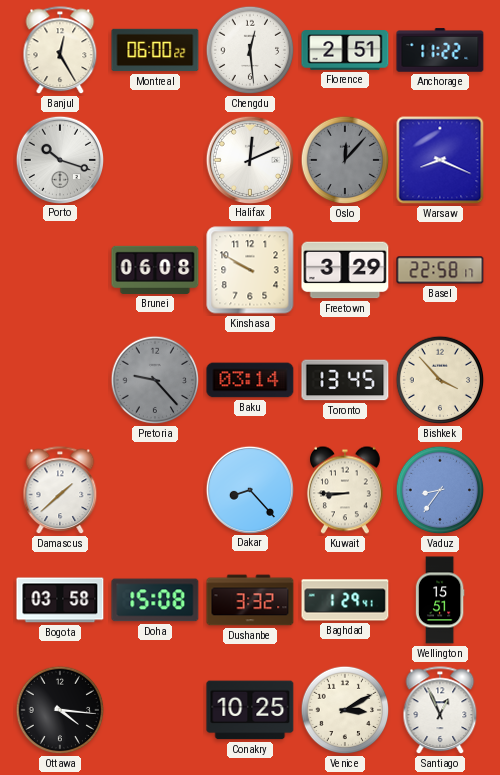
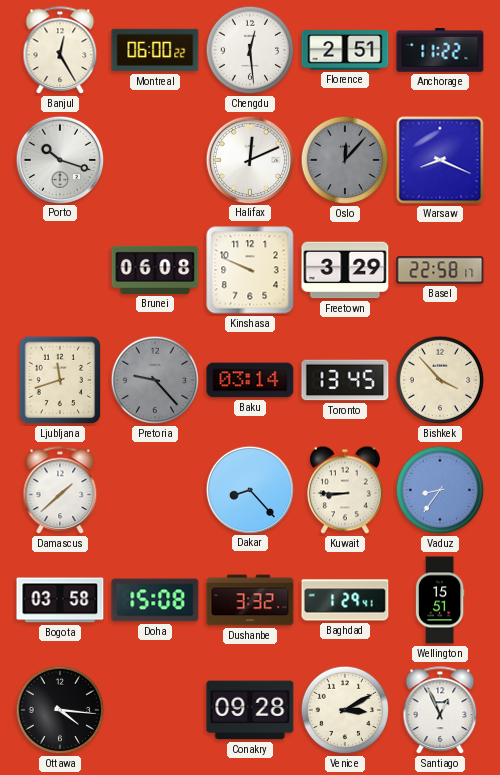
Kinshasa: 9:50 -> 9:49 (250, 270)
Ljubljana: none -> 11:42 (60, 380)
Conakry: 10:25 -> 09:28 (250, 710)
